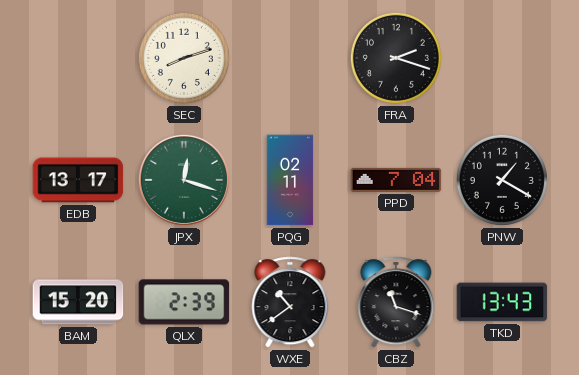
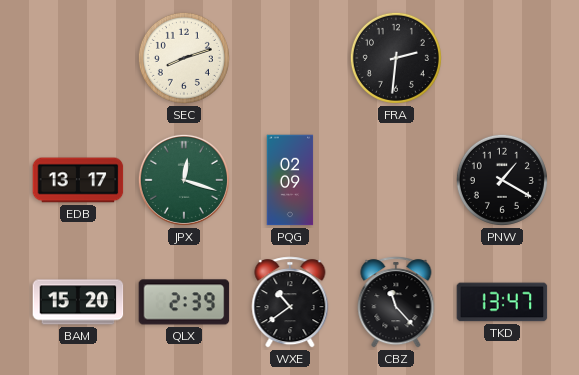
FRA: 2:18 -> 2:31 (396, 58)
PQG: 02:11 -> 02:09 (290, 180)
PPD: 7:04 -> none (396, 180)
CBZ: 11:18 -> 11:23 (396, 302)
TKD: 13:43 -> 13:47 (502, 302)
